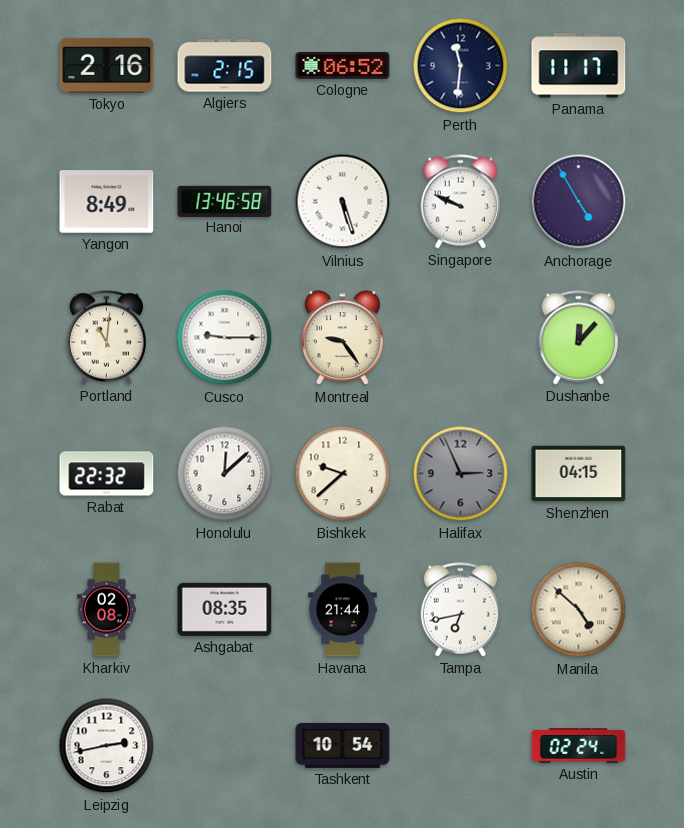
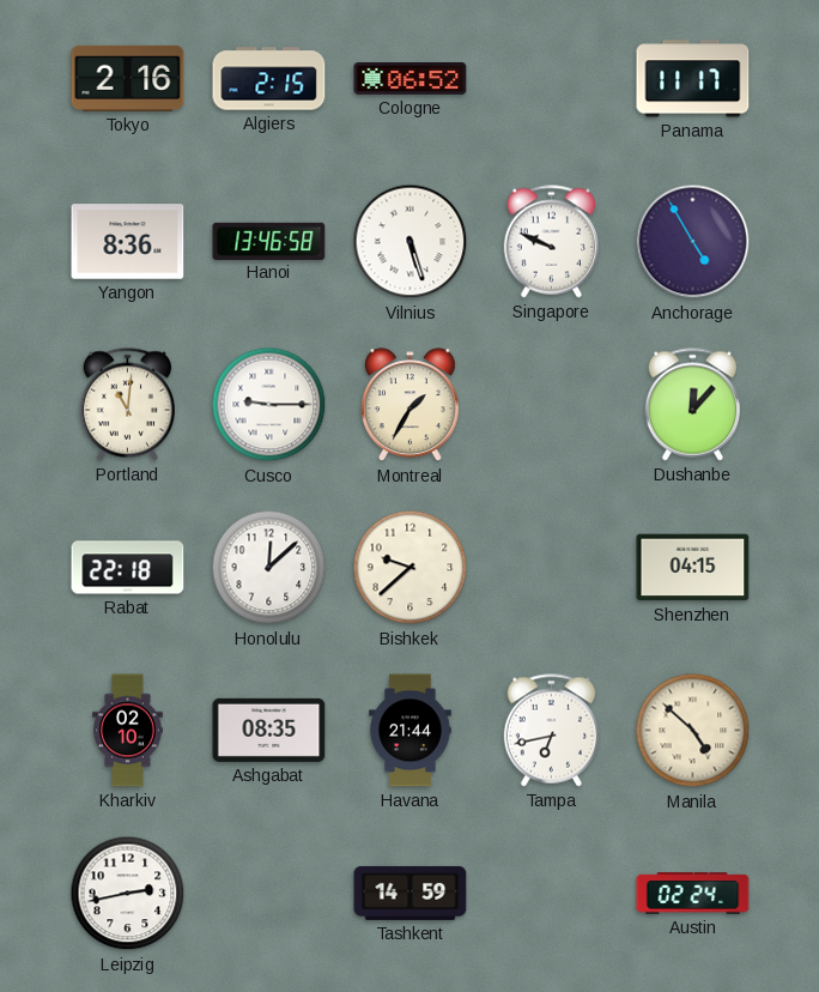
Perth: 11:31 -> none (461, 66)
Yangon: 8:49 -> 8:36 (128, 242)
Montreal: 9:24 -> 1:35 (409, 405)
Rabat: 22:32 -> 22:18 (128, 568)
Halifax: 2:56 -> none (461, 474)
Kharkiv: 02:08 -> 02:10 (128, 731)
Tashkent: 10:54 -> 14:59 (411, 893)
